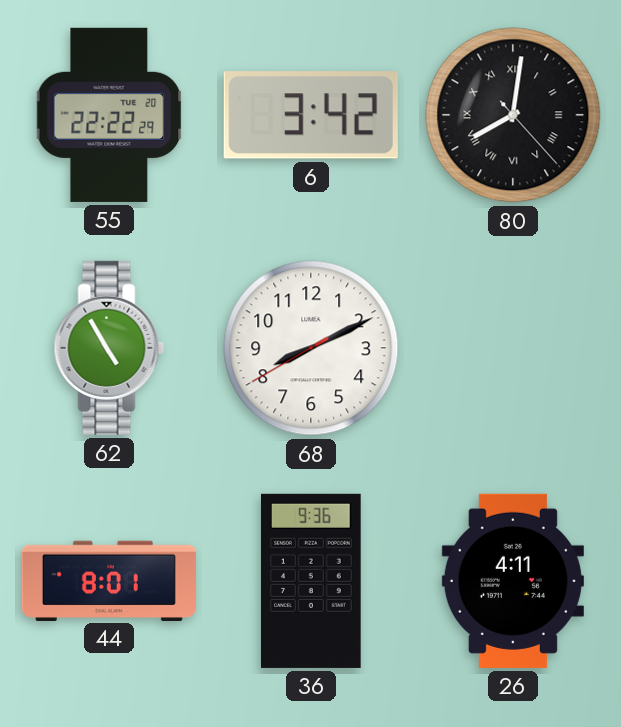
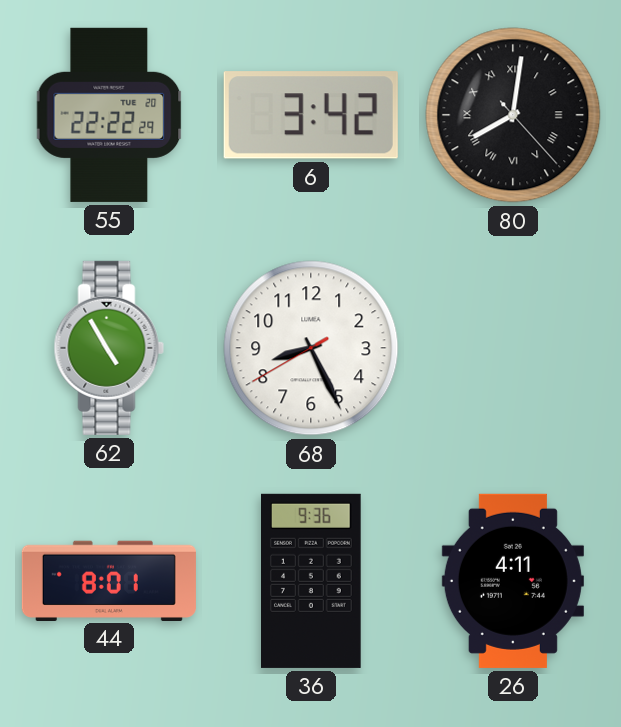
68: 8:10 -> 8:25 (311, 348)
